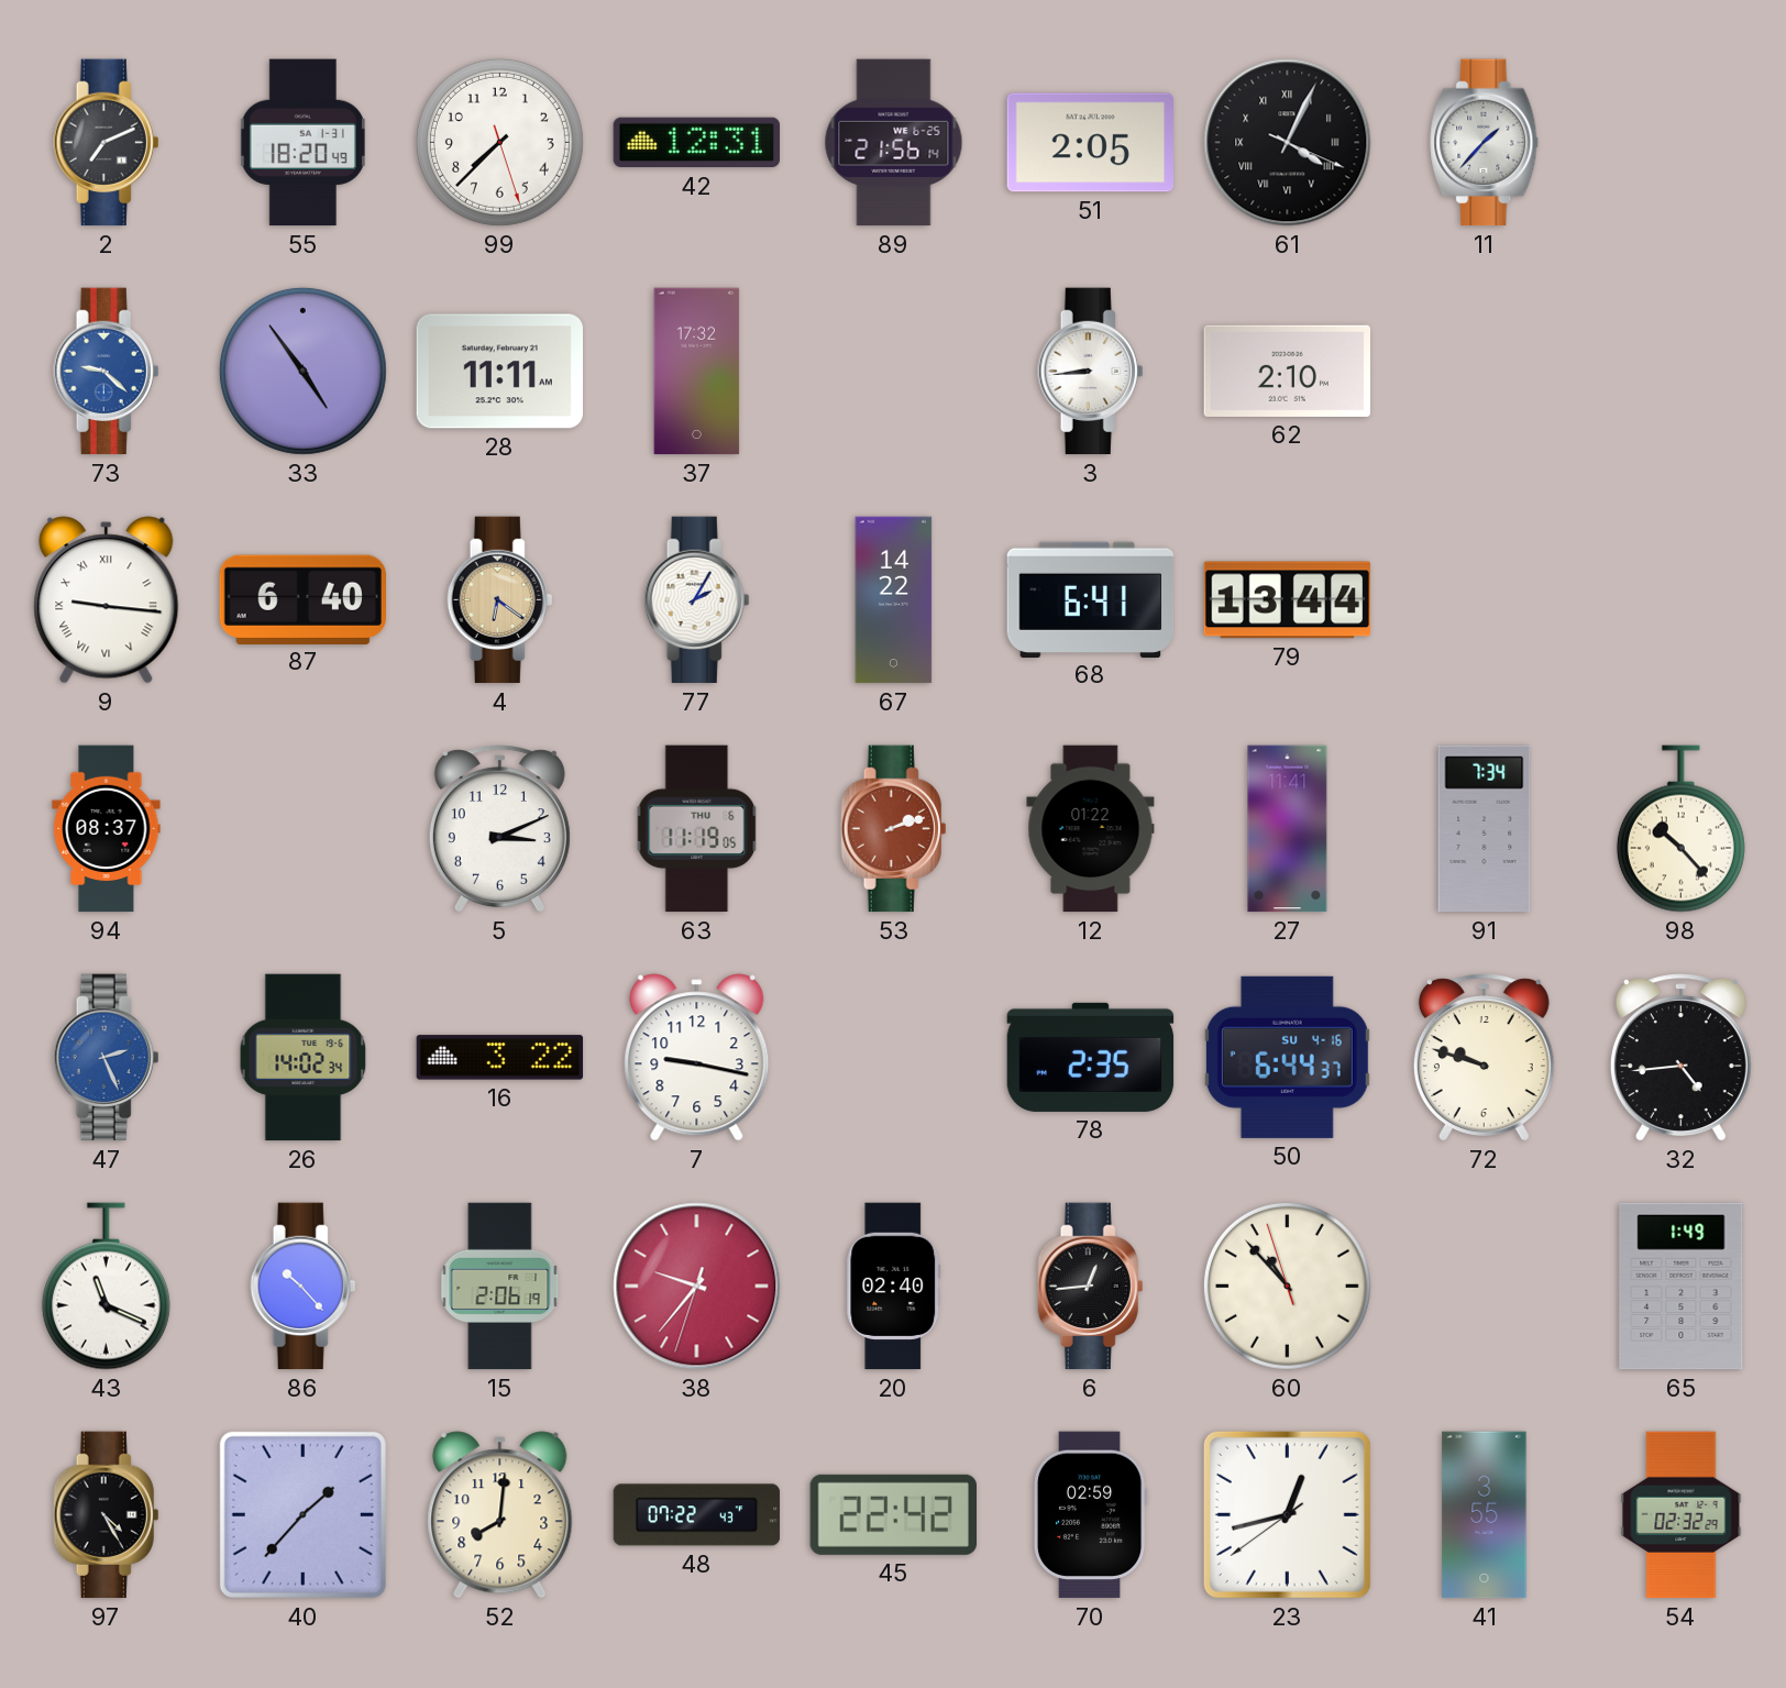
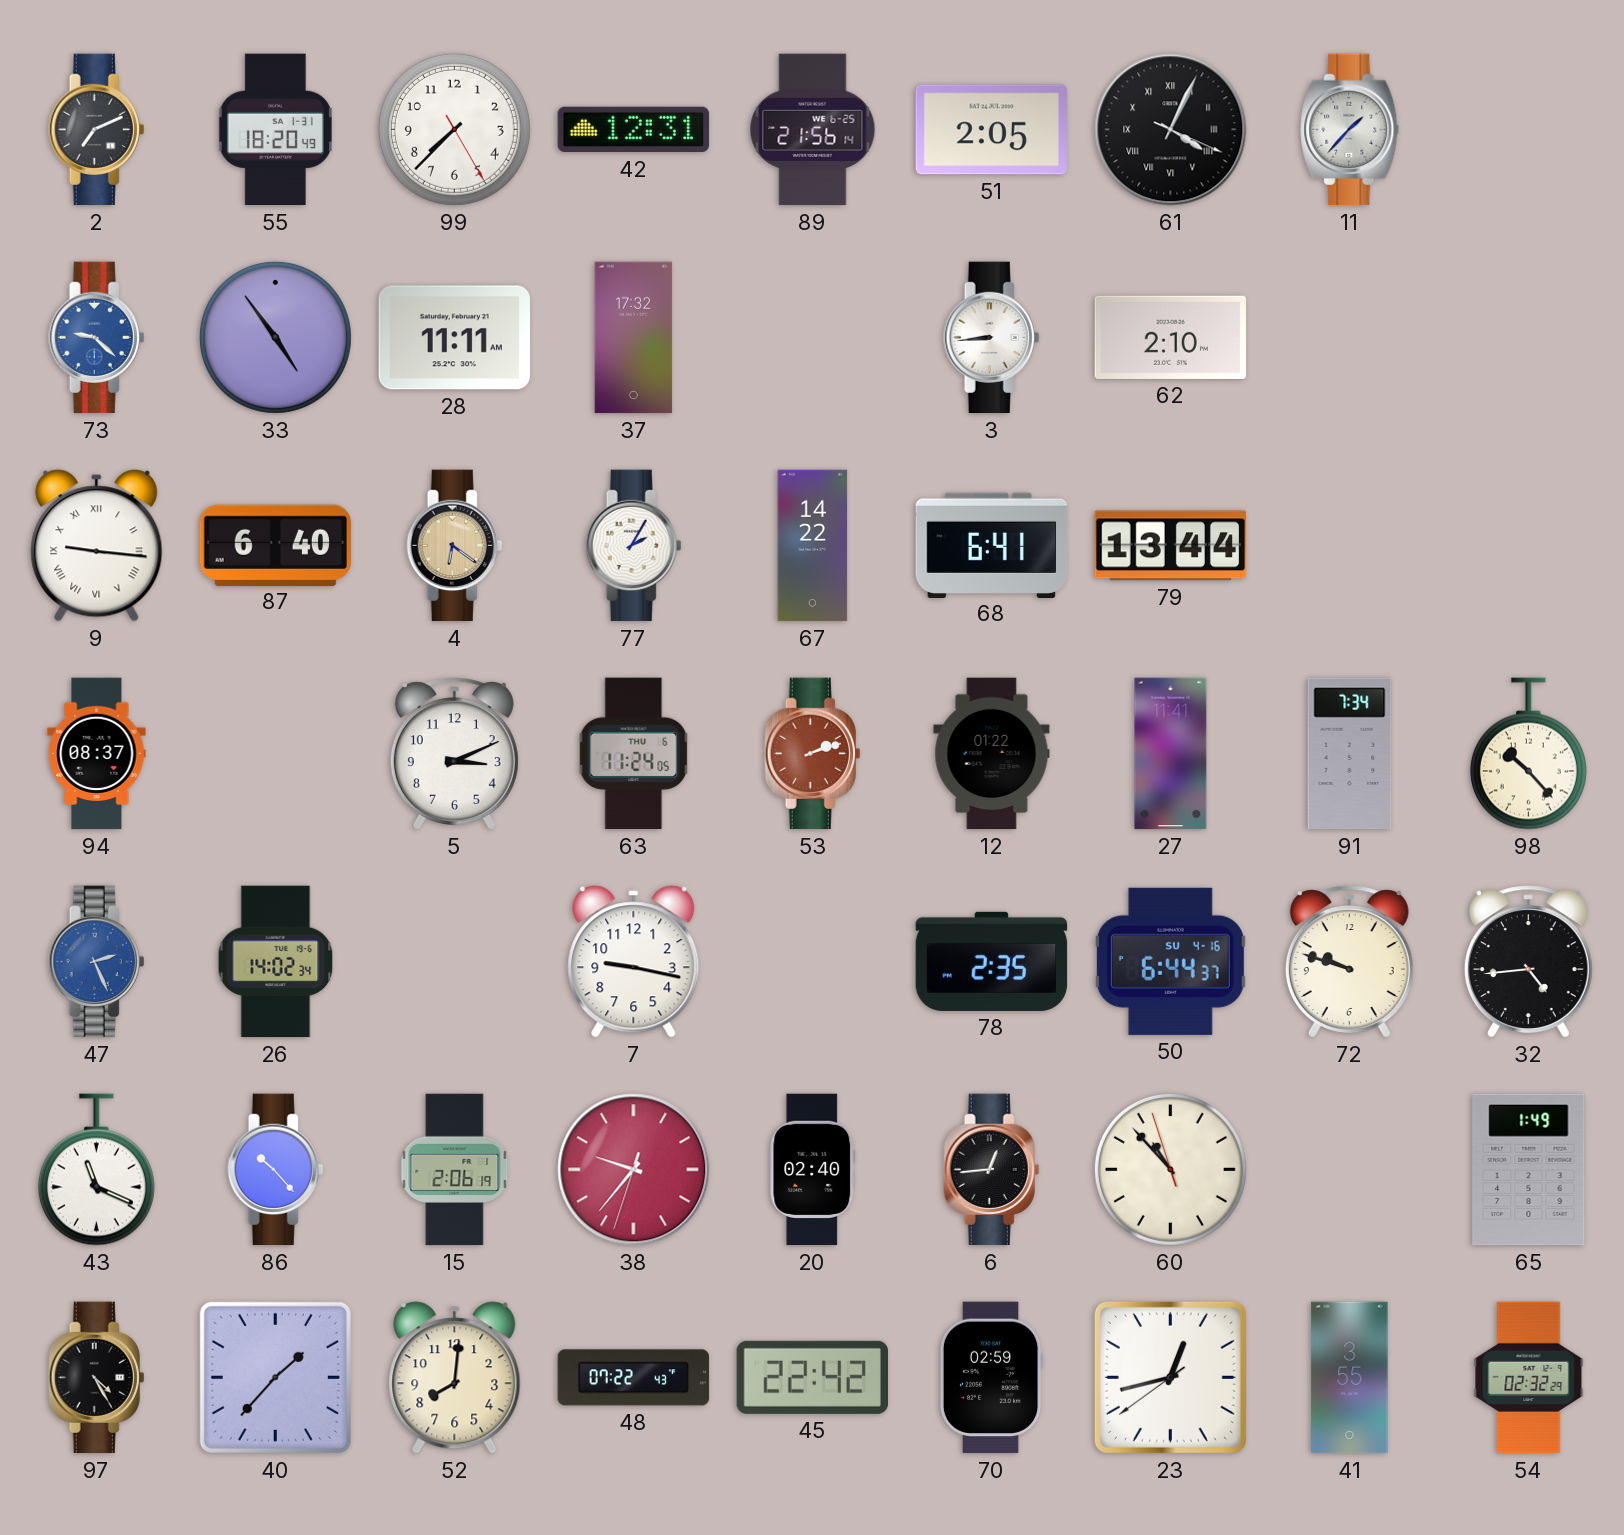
99: 7:37:27 -> 7:37:25 (454, 129)
63: 11:19 -> 11:24 (634, 754)
16: 3:22 -> none (500, 1058)
